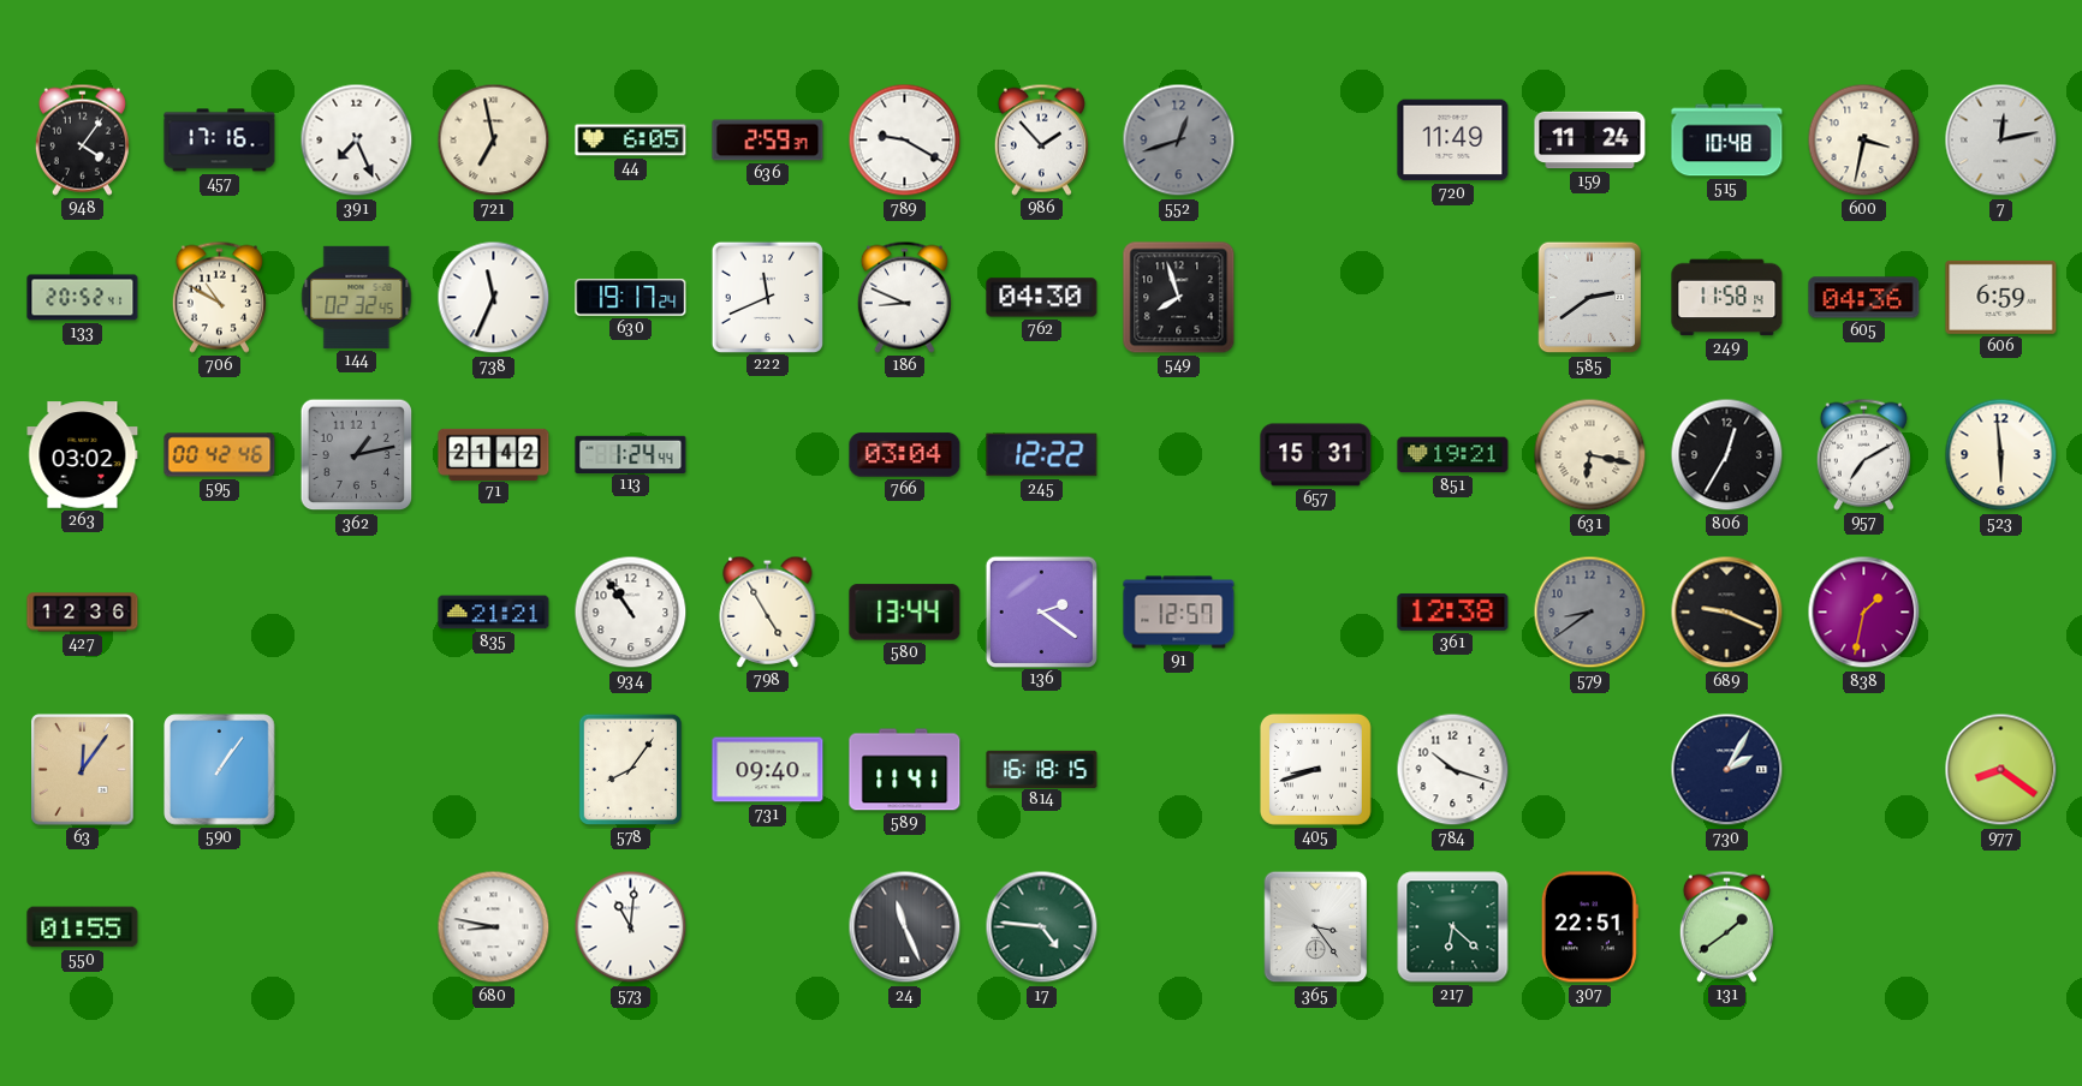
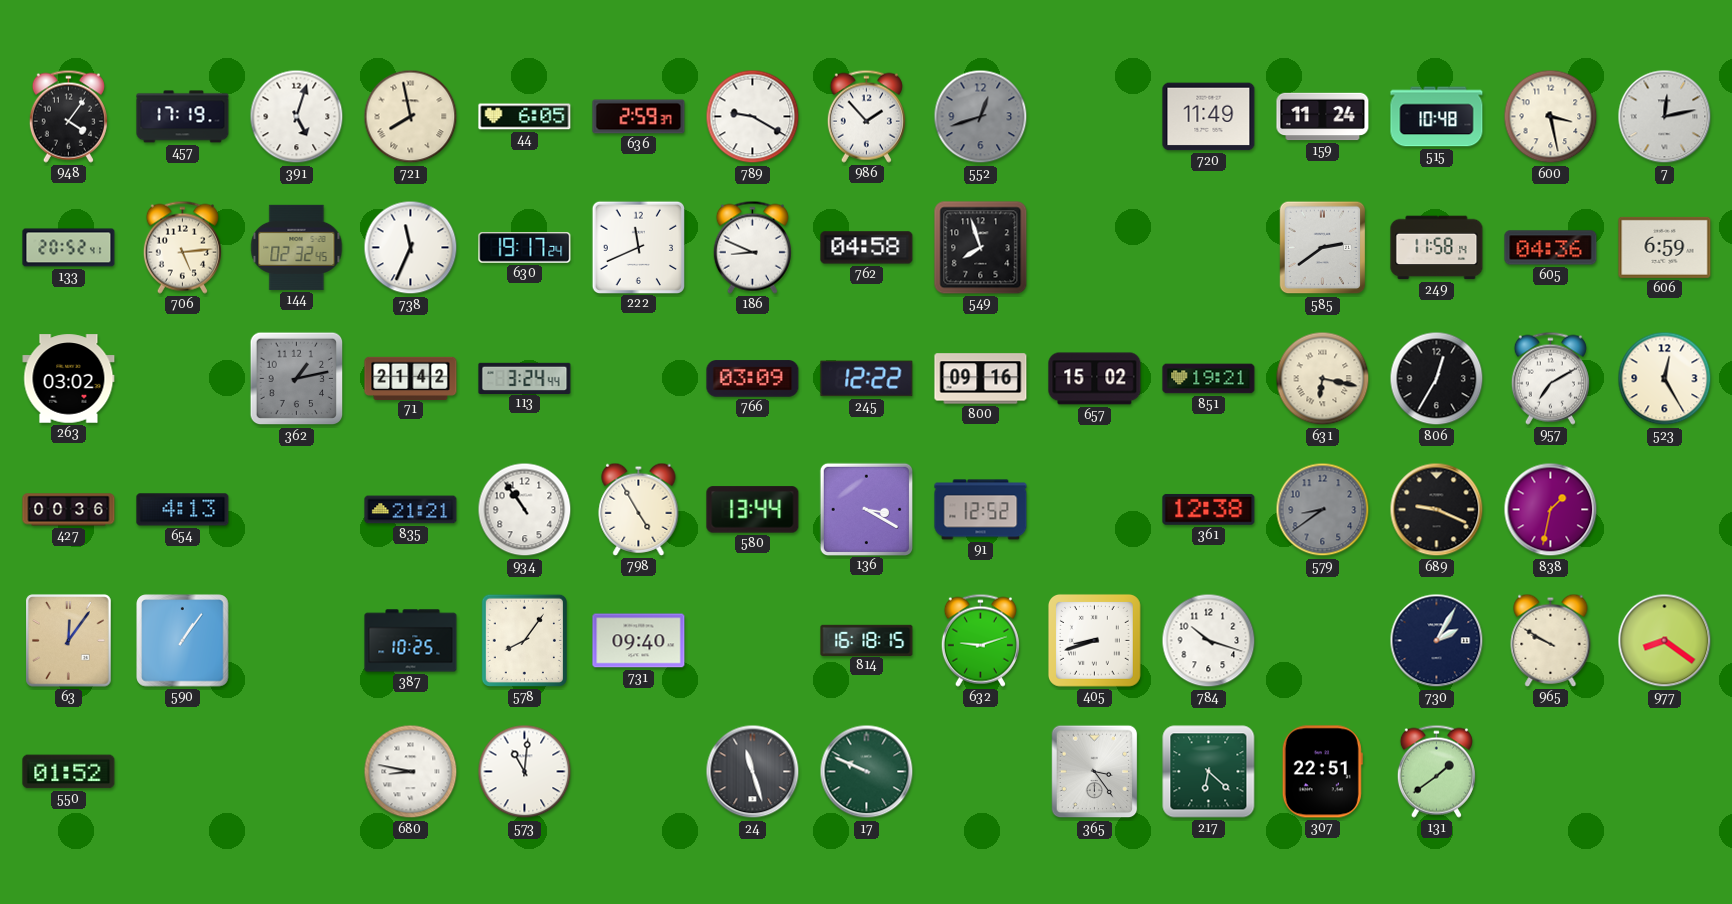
457: 17:16 -> 17:19 (183, 117)
391: 7:26 -> 5:03 (297, 117)
721: 6:58 -> 7:58 (411, 117)
600: 3:32 -> 3:28 (1551, 117)
706: 10:50 -> 5:14 (182, 247)
762: 04:30 -> 04:58 (867, 248)
595: 00:42 -> none (220, 455)
113: 1:24 -> 3:24 (525, 378)
766: 03:04 -> 03:09 (753, 379)
800: none -> 09:16 (981, 379)
657: 15:31 -> 15:02 (1095, 379)
523: 5:59 -> 12:25 (1665, 379)
427: 12:36 -> 00:36 (69, 510)
654: none -> 4:13 (183, 510)
136: 2:21 -> 3:20 (866, 509)
91: 12:57 -> 12:52 (981, 510)
387: none -> 10:25 (411, 641)
589: 11:41 -> none (905, 770)
632: none -> 9:12 (980, 640)
965: none -> 9:50 (1551, 640)
550: 01:55 -> 01:52 (69, 772)
24: 11:26 -> 11:27 (753, 772)
17: 4:46 -> 9:49 (867, 772)
